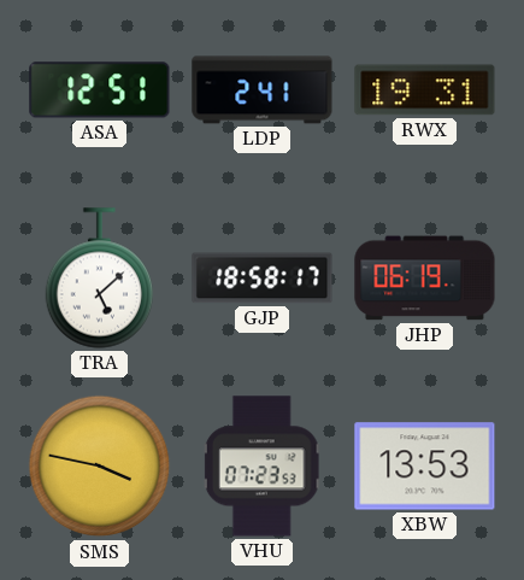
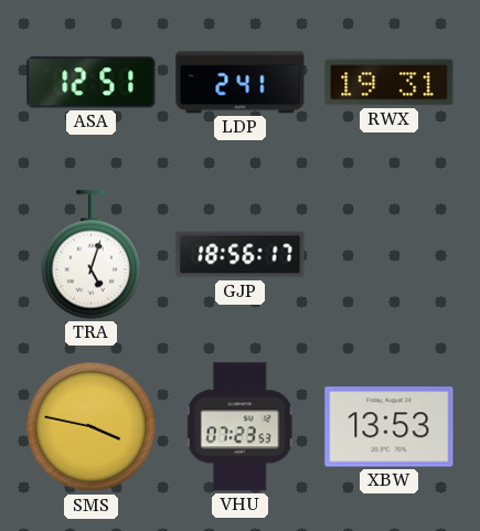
TRA: 5:08 -> 5:03 (92, 255)
GJP: 18:58 -> 18:56 (241, 255)
JHP: 06:19 -> none (425, 279)
